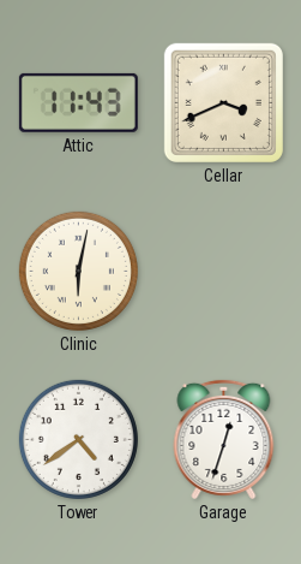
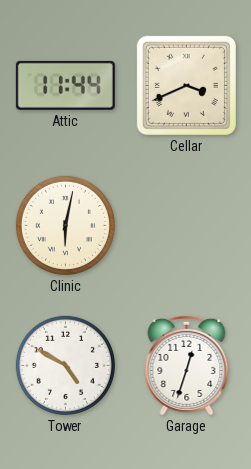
Attic: 11:43 -> 11:44 (65, 85)
Tower: 4:39 -> 4:50 (65, 365)
